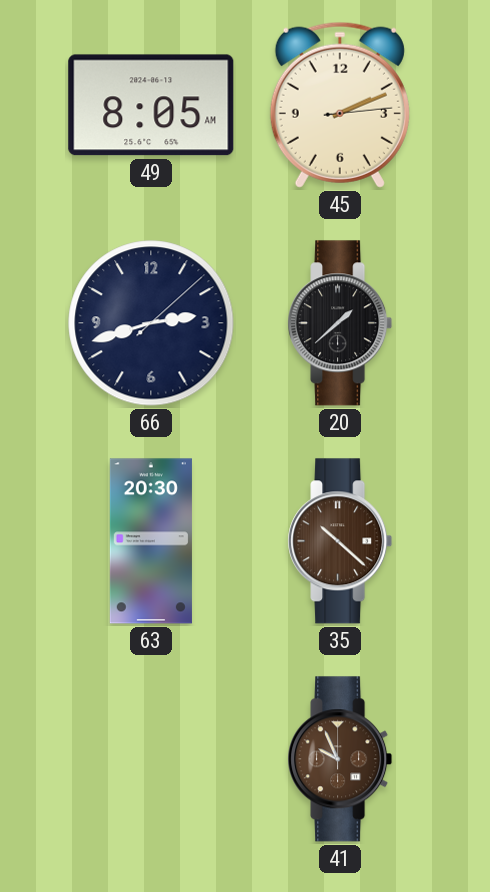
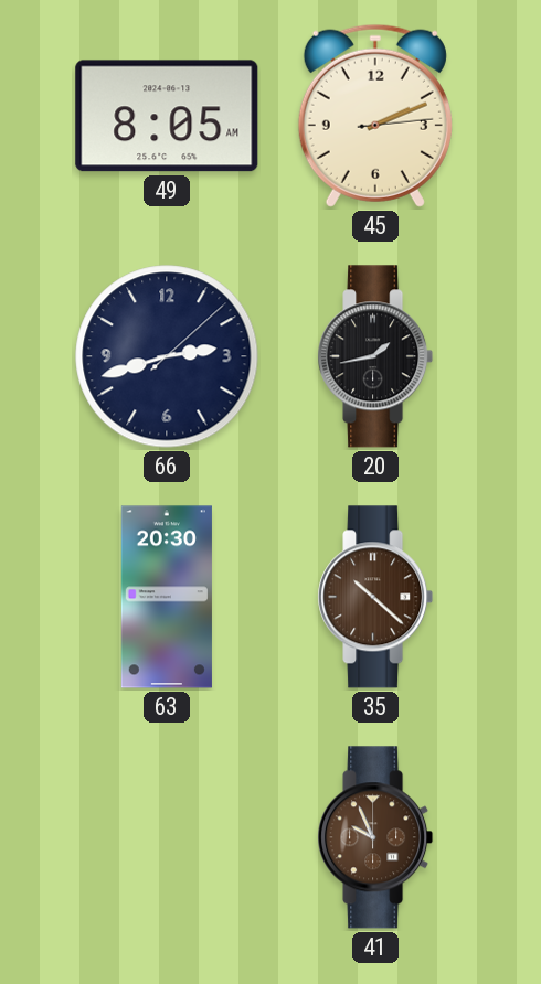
20: 1:38 -> 1:43 (375, 356)
